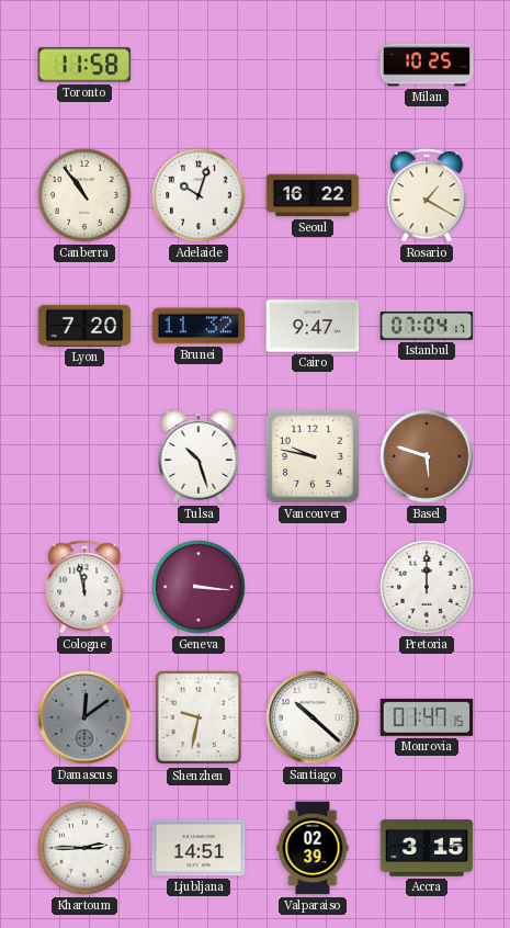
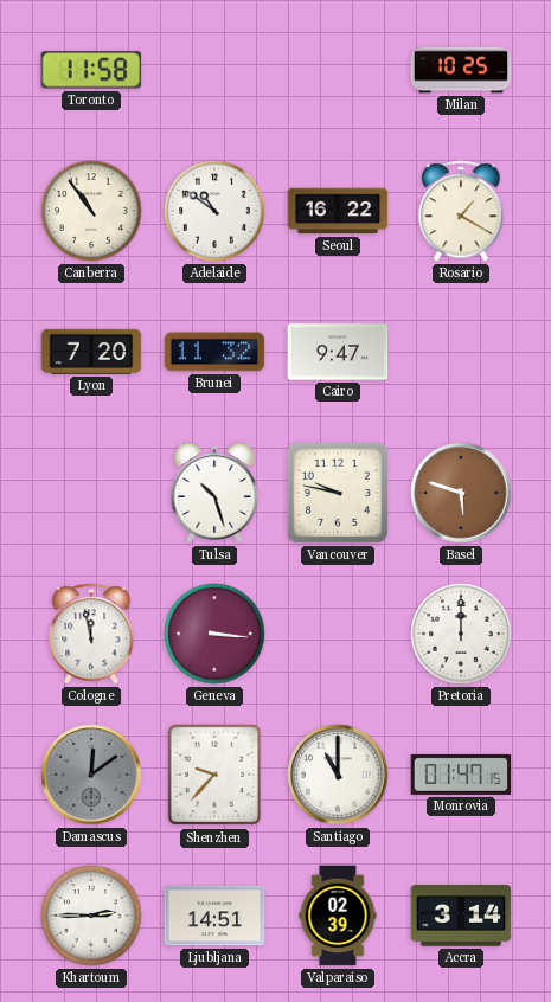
Adelaide: 10:03 -> 10:51 (214, 211)
Istanbul: 07:04 -> none (427, 327)
Shenzhen: 9:32 -> 9:37 (214, 775)
Santiago: 10:22 -> 11:00 (338, 775)
Accra: 3:15 -> 3:14 (461, 916)
